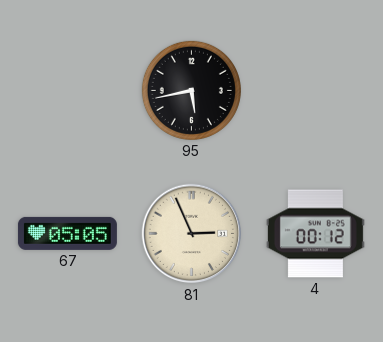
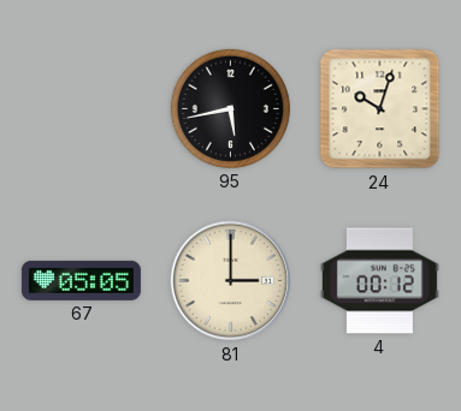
24: none -> 10:03 (380, 109)
81: 2:56 -> 3:00 (231, 281)
